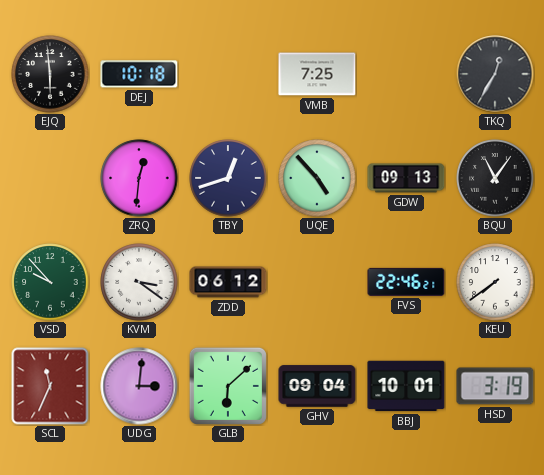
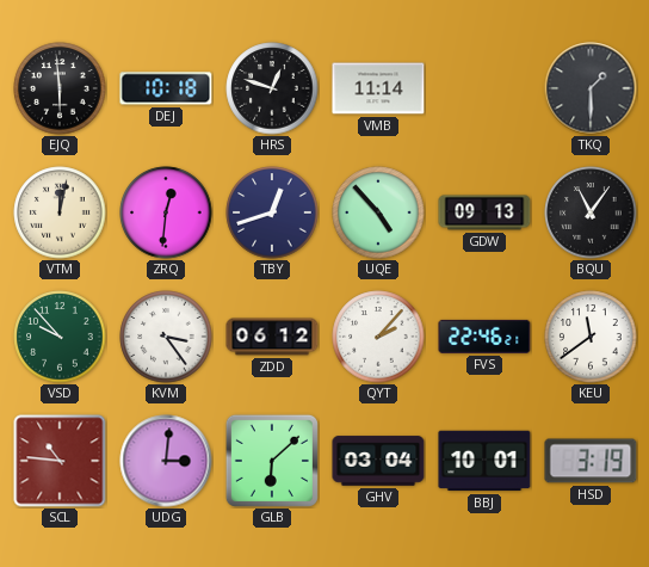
HRS: none -> 12:48 (272, 88)
VMB: 7:25 -> 11:14 (378, 88)
TKQ: 12:35 -> 1:30 (591, 88)
VTM: none -> 12:02 (60, 212)
KVM: 3:21 -> 3:24 (166, 337)
QYT: none -> 2:07 (378, 337)
KEU: 7:39 -> 11:39 (591, 337)
SCL: 11:34 -> 10:46 (60, 461)
GHV: 09:04 -> 03:04 (378, 461)
